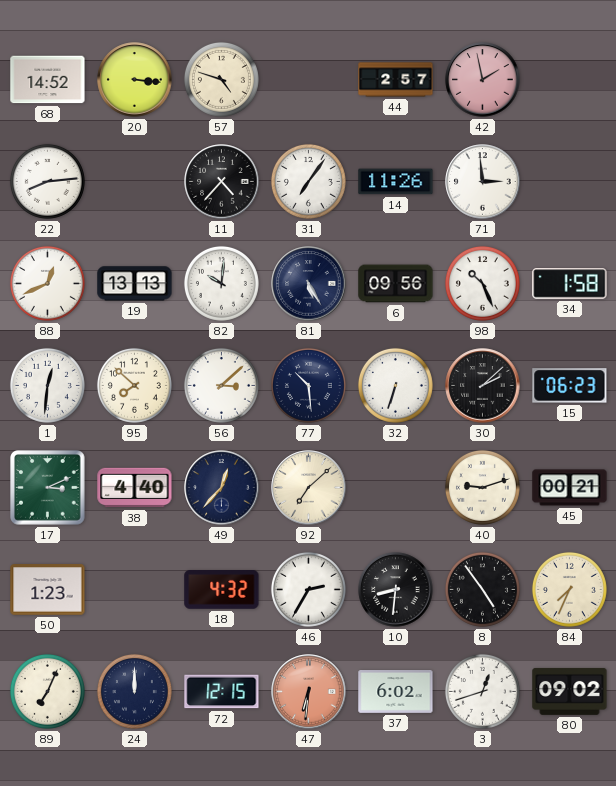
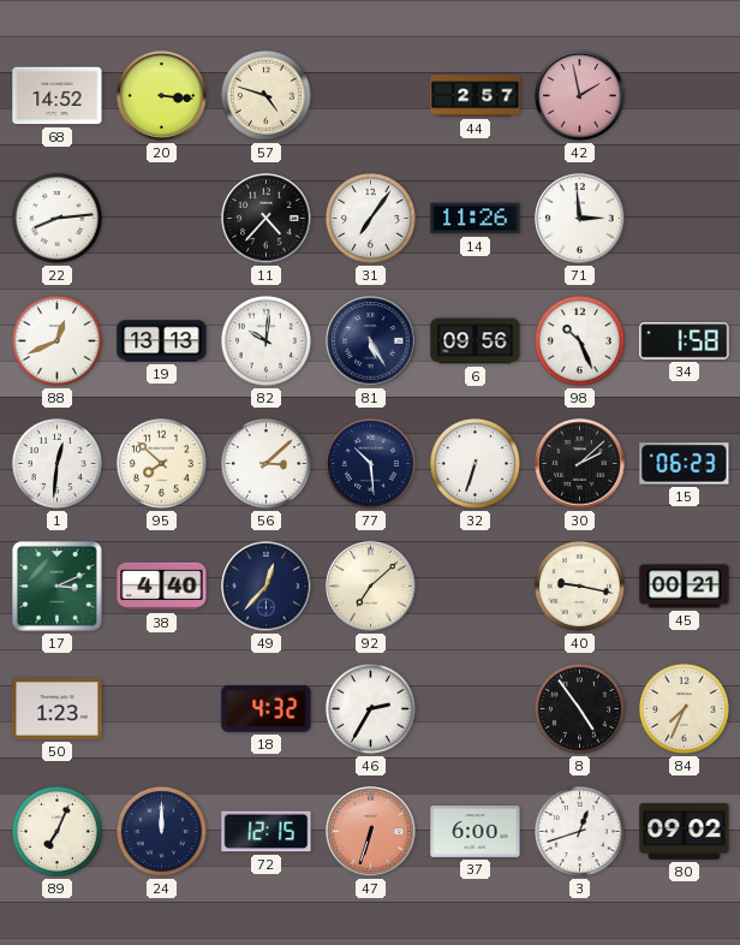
40: 9:12 -> 9:17 (579, 586)
10: 8:31 -> none (396, 590)
47: 6:31 -> 6:33 (371, 832)
37: 6:02 -> 6:00 (476, 832)
